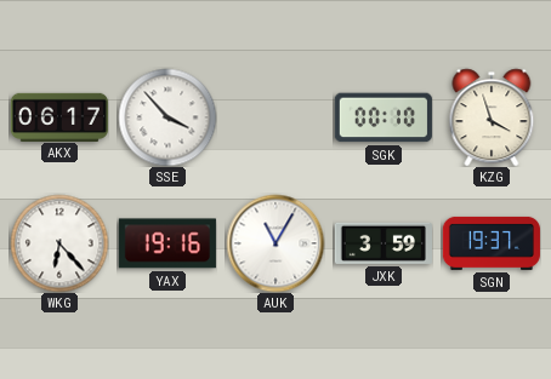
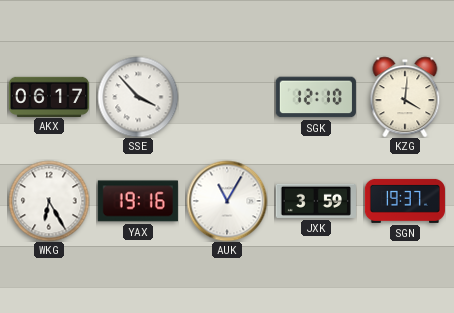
SGK: 00:10 -> 12:10 (316, 97)
KZG: 3:57 -> 4:01 (405, 97)
WKG: 6:23 -> 6:25 (49, 201)
